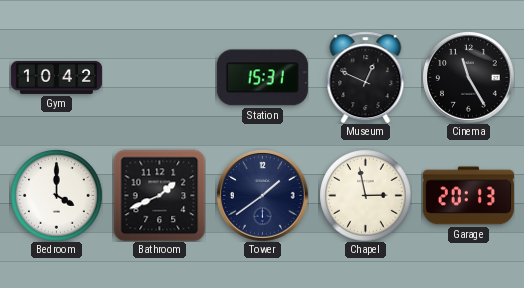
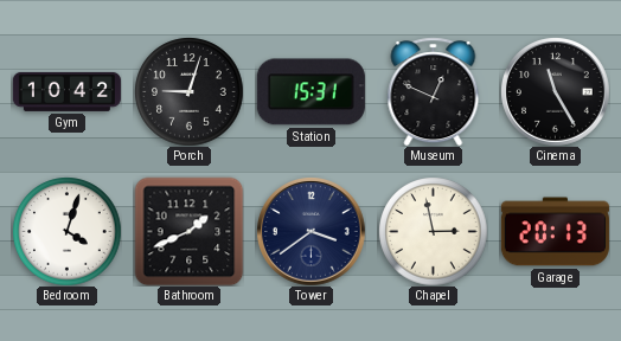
Porch: none -> 9:03 (188, 91)
Bedroom: 4:00 -> 4:03 (66, 231)
Tower: 1:39 -> 3:39 (312, 232)
